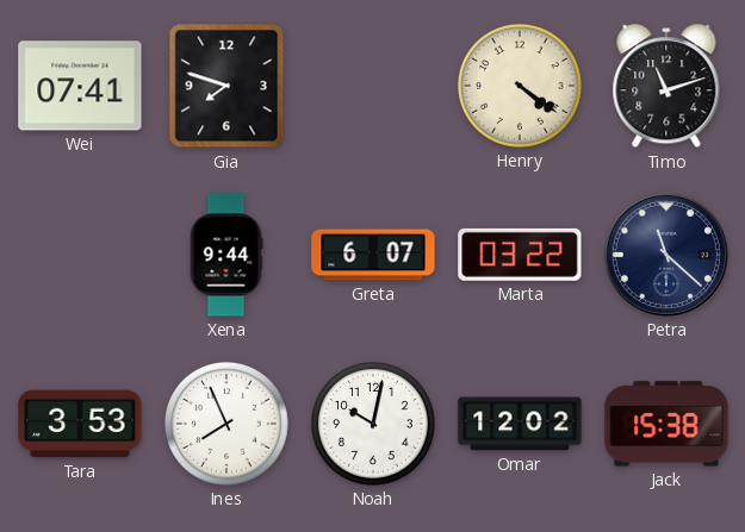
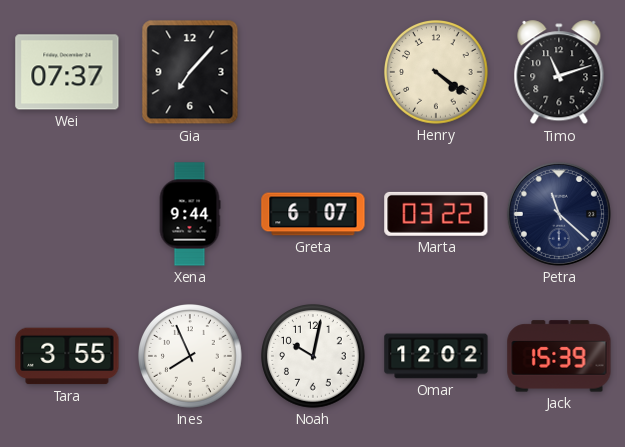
Wei: 07:41 -> 07:37 (67, 72)
Gia: 7:48 -> 7:07 (190, 72)
Tara: 3:53 -> 3:55 (67, 356)
Jack: 15:38 -> 15:39 (559, 356)
